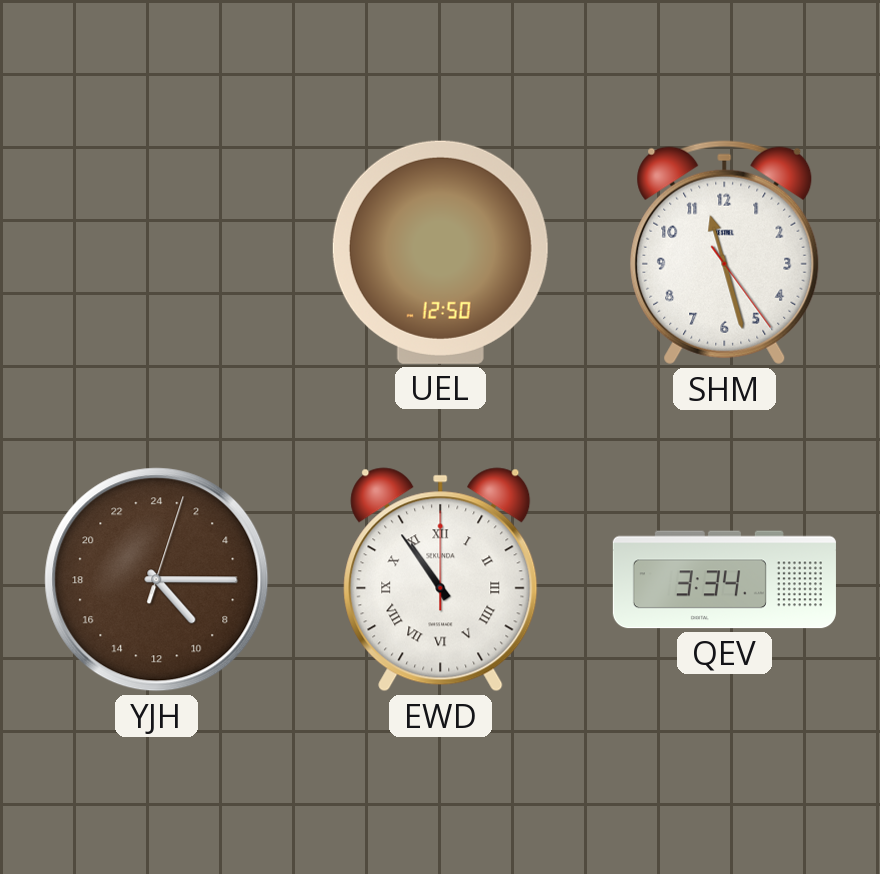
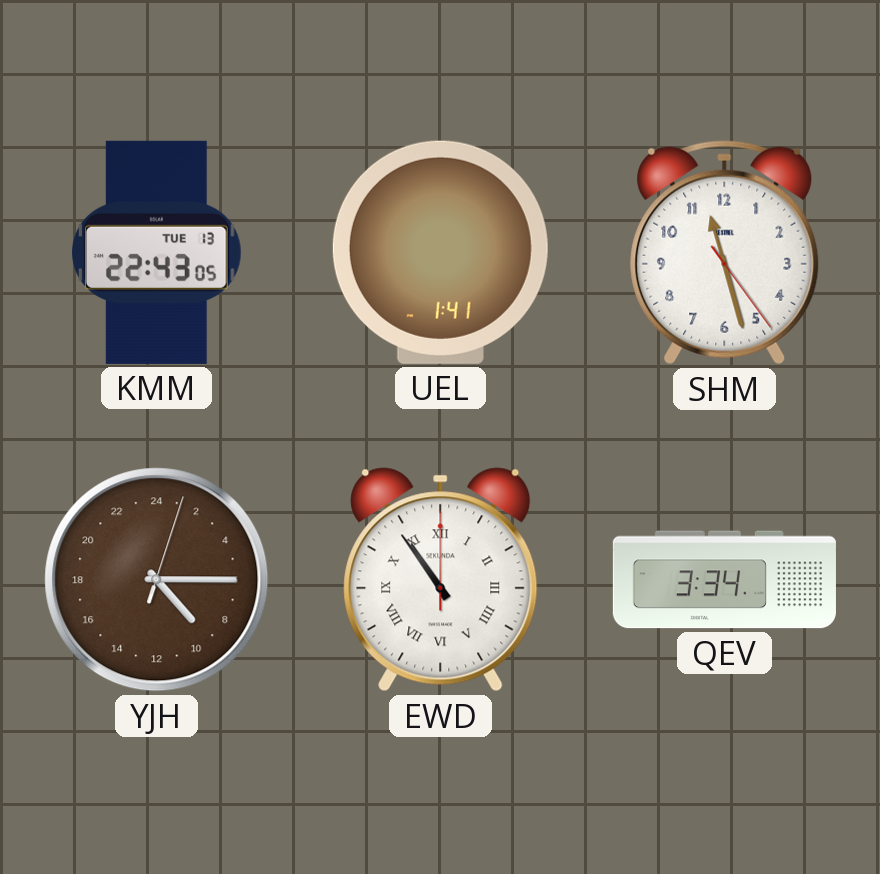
KMM: none -> 22:43 (157, 252)
UEL: 12:50 -> 1:41 (440, 252)
